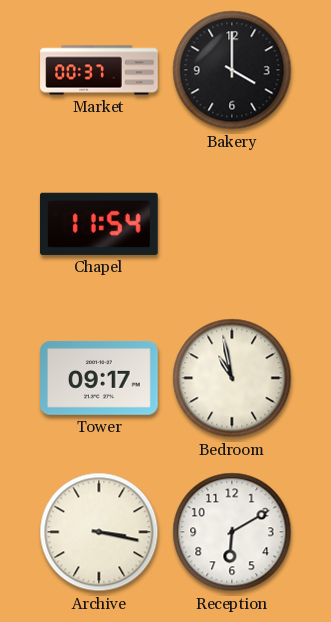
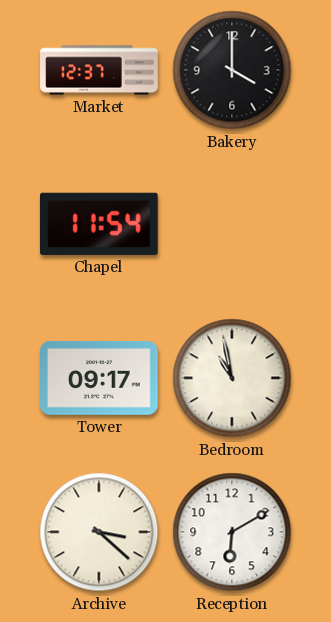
Market: 00:37 -> 12:37 (99, 70)
Archive: 3:17 -> 3:22 (99, 532)
